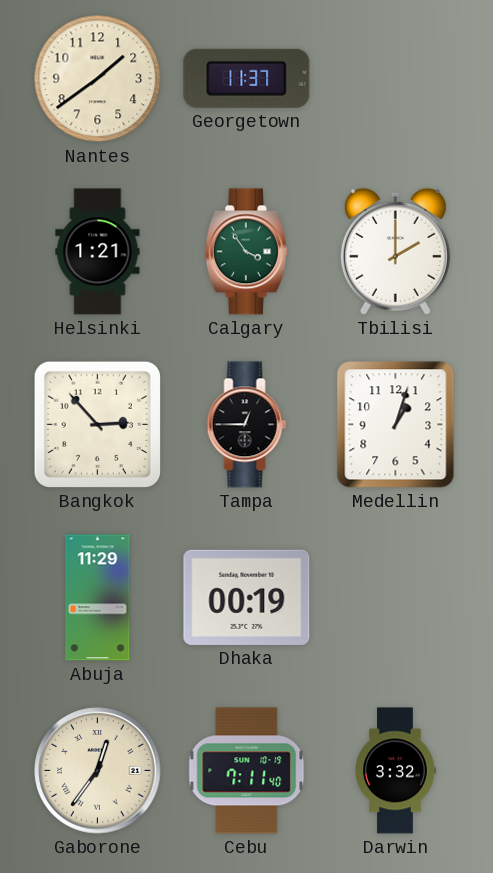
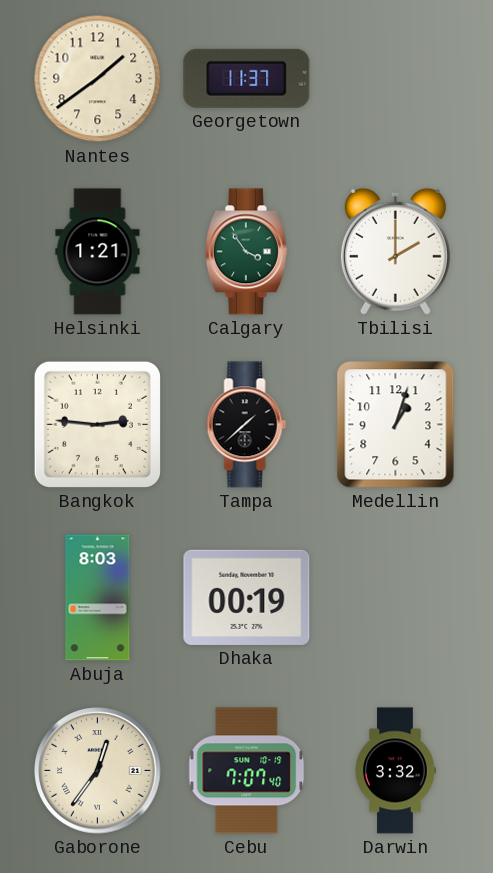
Bangkok: 2:53 -> 2:46 (97, 424)
Tampa: 12:45 -> 1:38 (247, 425)
Abuja: 11:29 -> 8:03 (98, 598)
Cebu: 7:11 -> 7:07 (247, 771)
